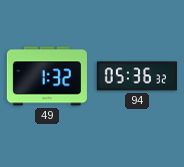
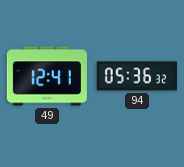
49: 1:32 -> 12:41 (47, 76)
